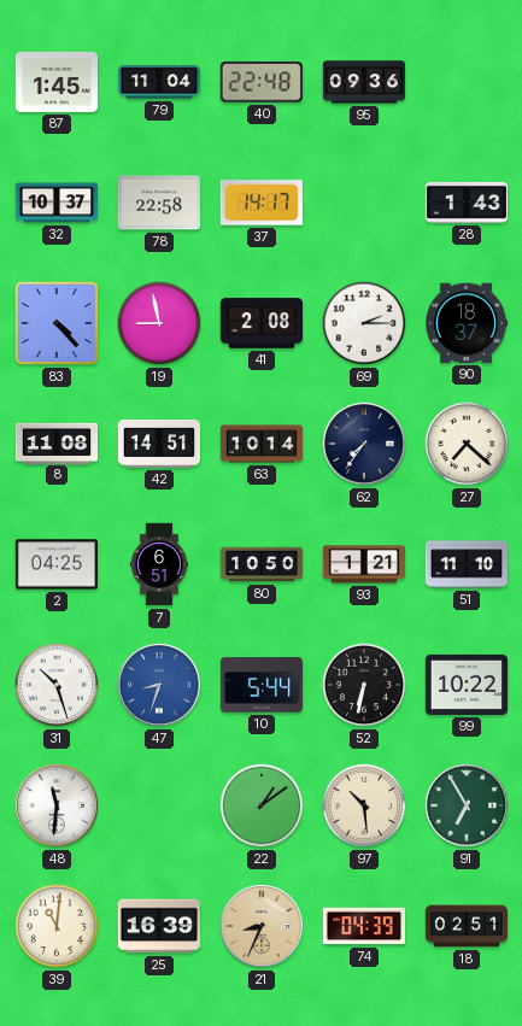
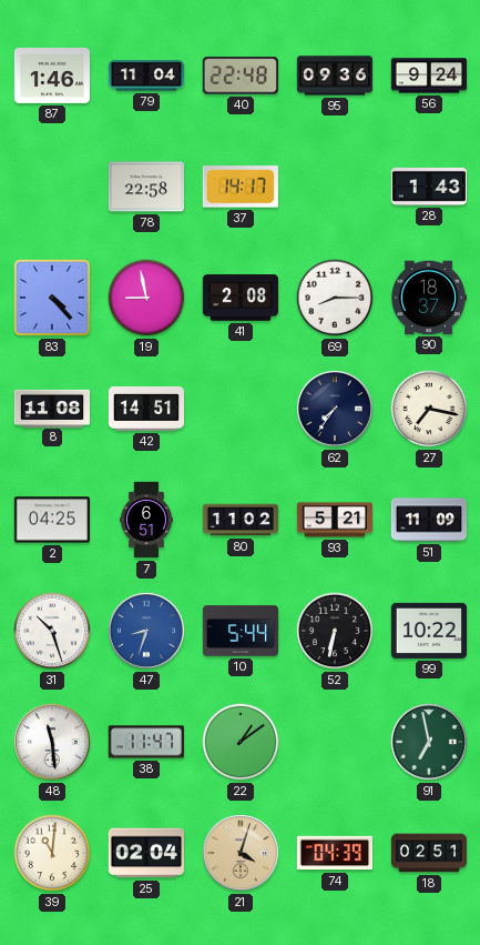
87: 1:45 -> 1:46 (51, 76)
56: none -> 9:24 (428, 76)
32: 10:37 -> none (55, 203)
69: 2:15 -> 8:15 (335, 298)
63: 10:14 -> none (260, 444)
27: 7:22 -> 7:17 (429, 409)
80: 10:50 -> 11:02 (239, 520)
93: 1:21 -> 5:21 (334, 520)
51: 11:10 -> 11:09 (428, 520)
48: 11:31 -> 11:29 (52, 742)
38: none -> 11:47 (146, 742)
97: 10:29 -> none (364, 805)
91: 6:55 -> 6:58 (429, 742)
25: 16:39 -> 02:04 (146, 853)
21: 8:34 -> 4:03 (241, 853)
